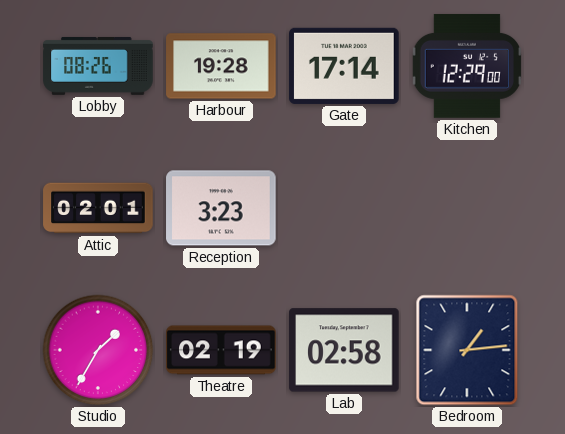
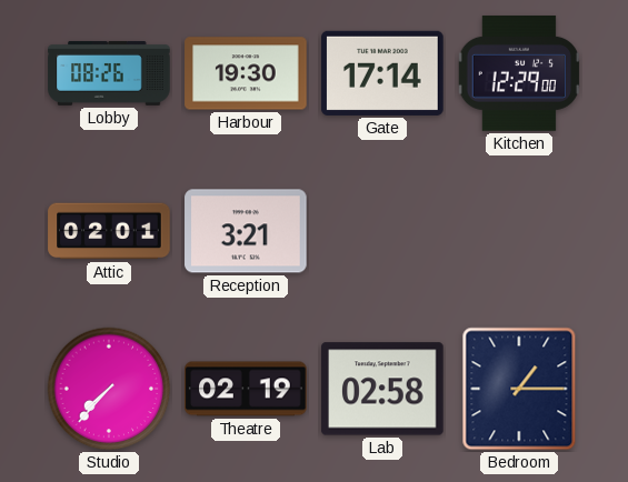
Harbour: 19:28 -> 19:30 (246, 73)
Reception: 3:23 -> 3:21 (246, 231)
Studio: 1:35 -> 7:37 (109, 389)
Bedroom: 1:14 -> 1:15 (519, 389)
